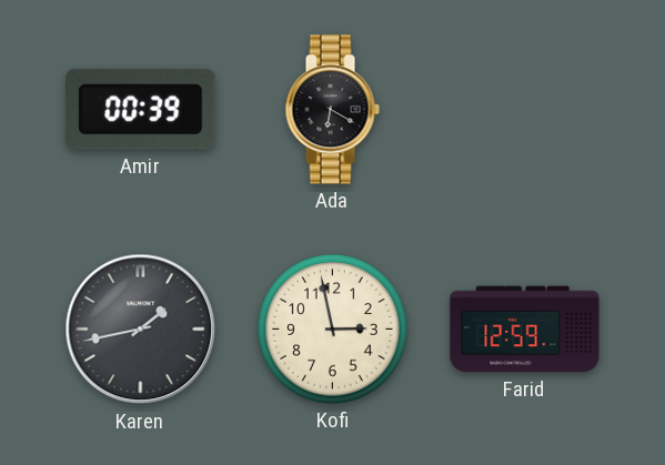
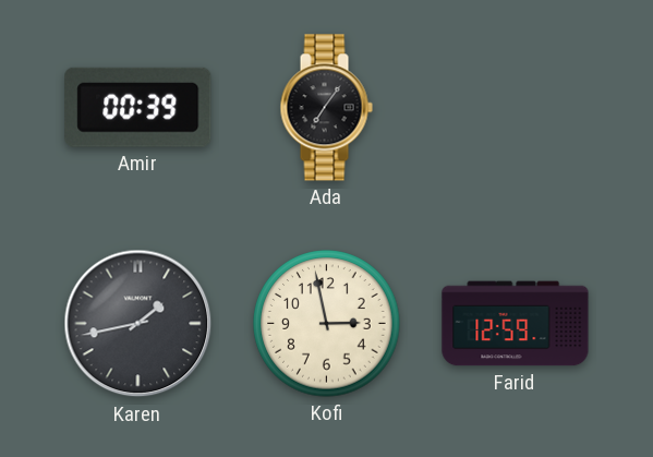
Ada: 6:20 -> 7:06 (326, 108)
